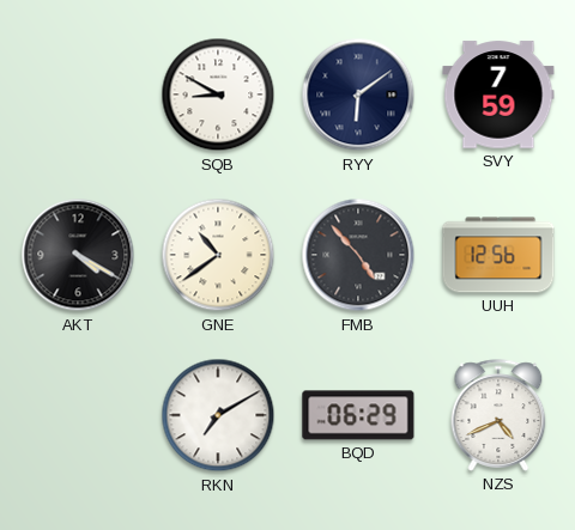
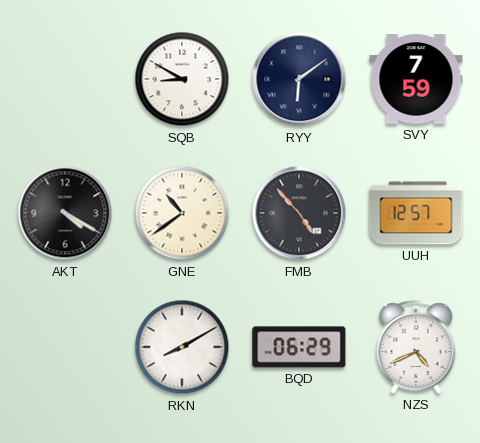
UUH: 12:56 -> 12:57 (416, 213)
RKN: 7:10 -> 8:10 (182, 347)
